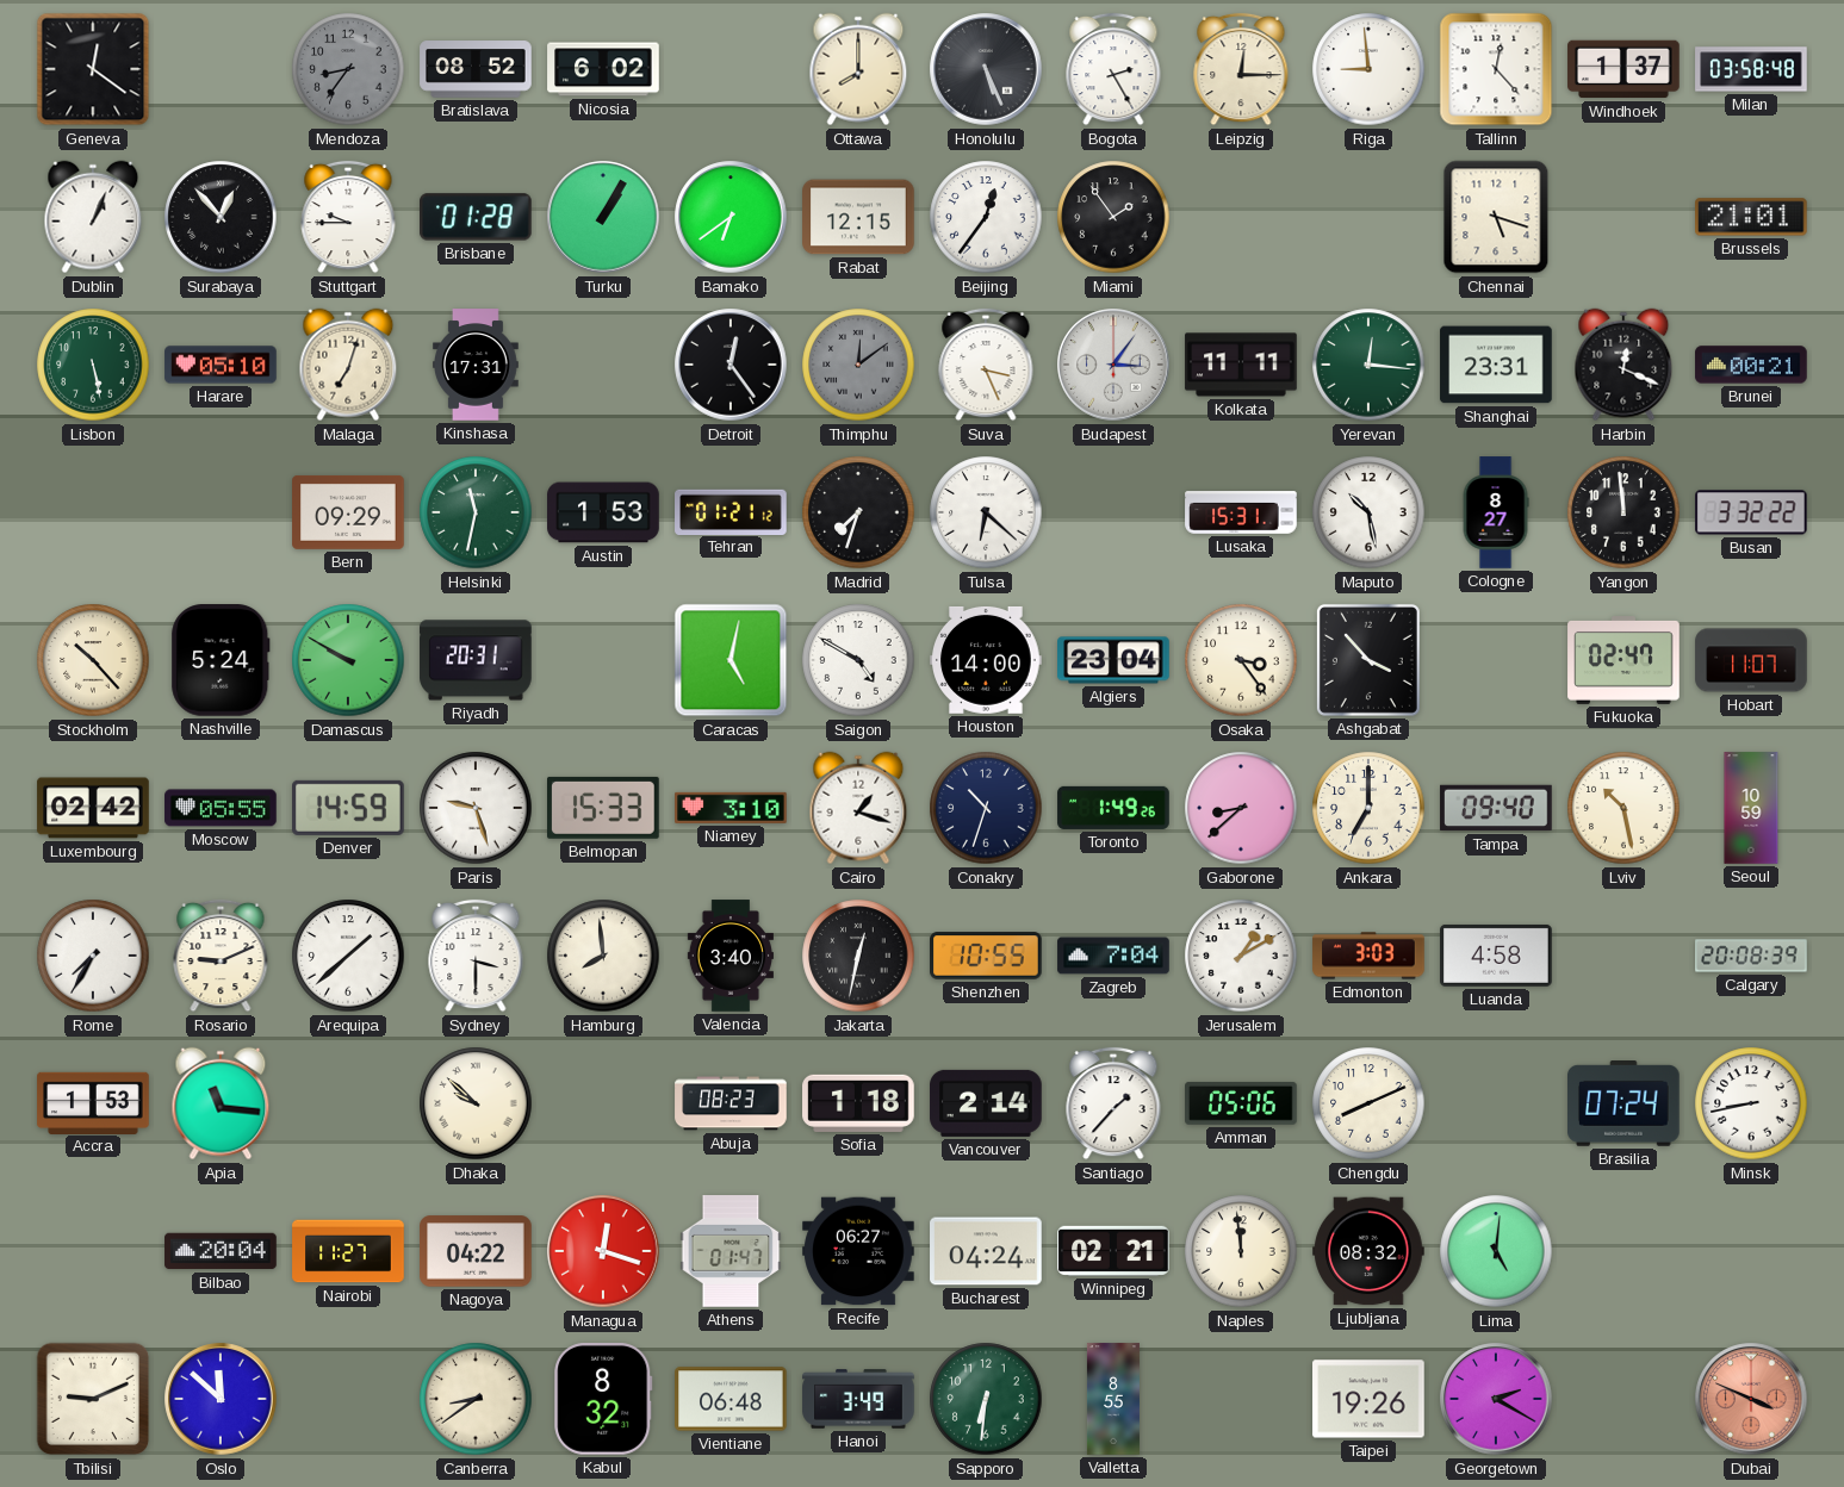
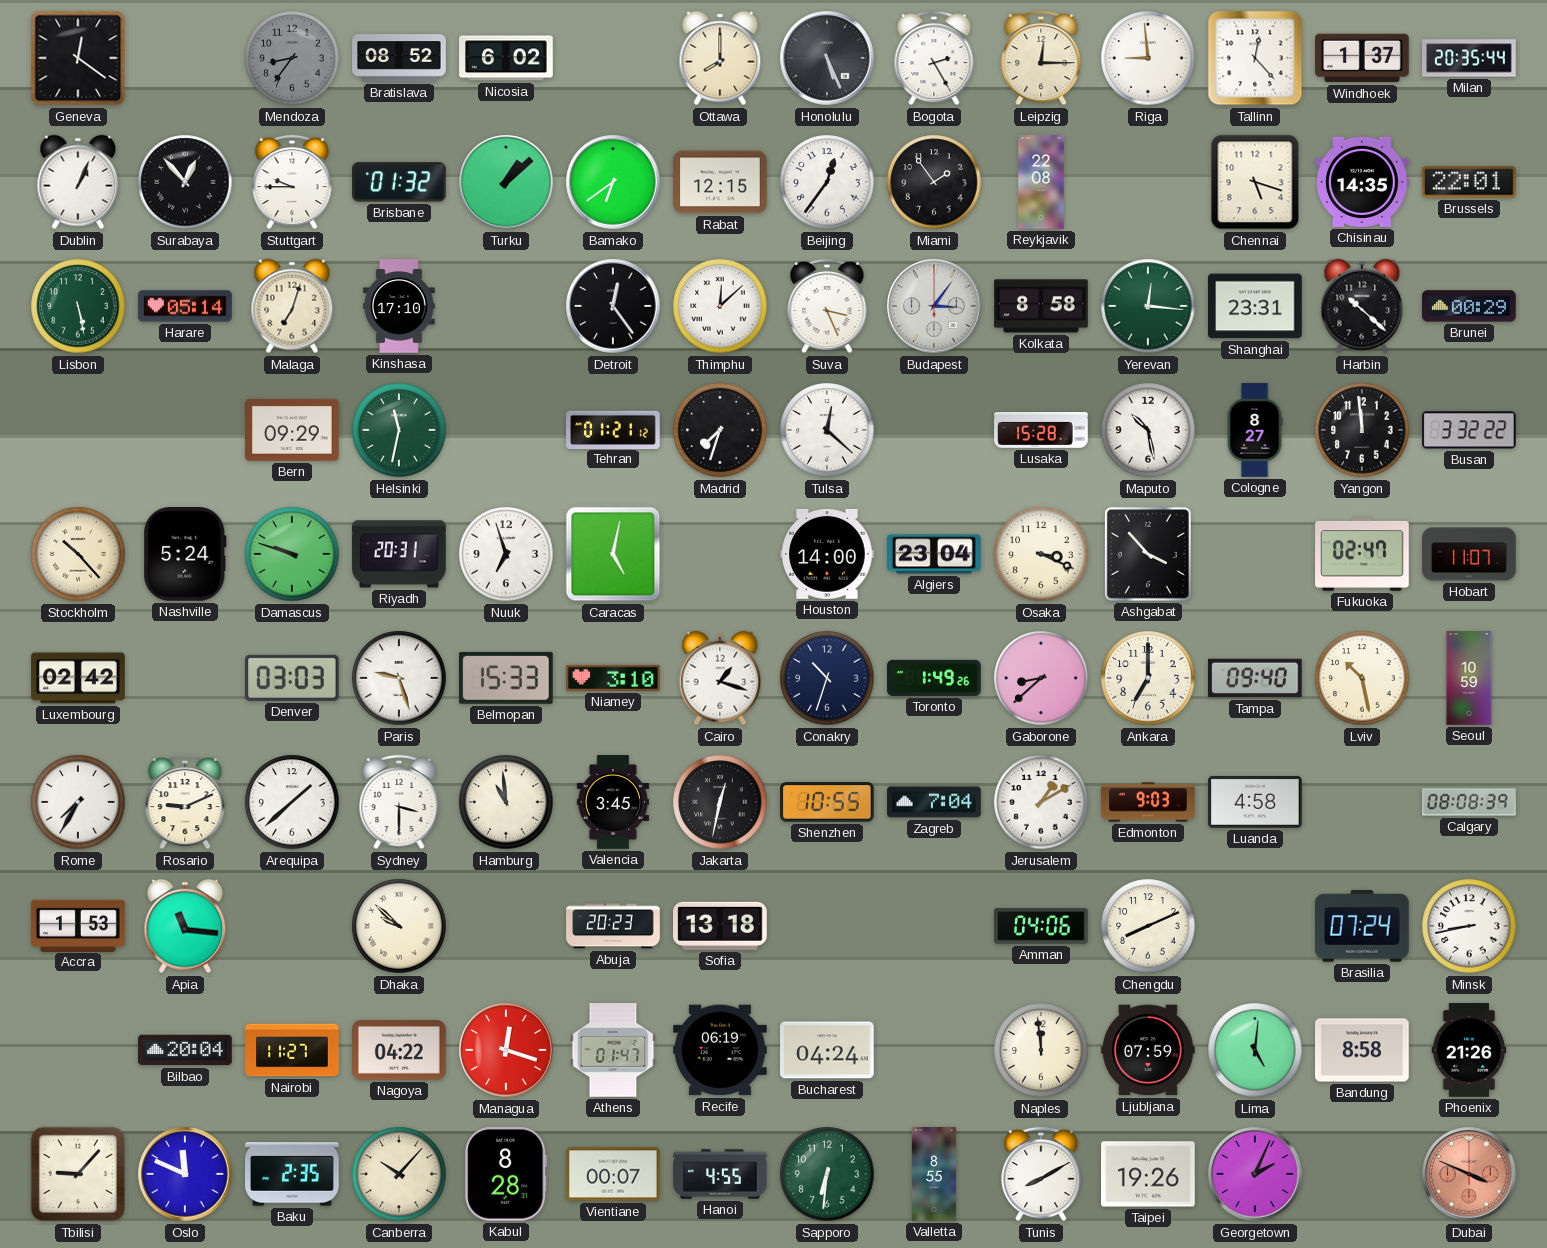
Milan: 03:58 -> 20:35 (1469, 58)
Brisbane: 01:28 -> 01:32 (400, 182)
Turku: 1:05 -> 1:08 (506, 182)
Reykjavik: none -> 22:08 (1041, 182)
Chisinau: none -> 14:35 (1362, 182)
Brussels: 21:01 -> 22:01 (1470, 182)
Harare: 05:10 -> 05:14 (185, 306)
Kinshasa: 17:31 -> 17:10 (400, 306)
Thimphu: 12:09 -> 12:08 (720, 306)
Thimphu dial: grey -> white (720, 306)
Kolkata: 11:11 -> 8:58 (1041, 306)
Harbin: 12:19 -> 10:22 (1362, 306)
Brunei: 00:21 -> 00:29 (1469, 306)
Austin: 1:53 -> none (603, 512)
Tulsa: 6:22 -> 12:22 (827, 430)
Lusaka: 15:31 -> 15:28 (1041, 430)
Damascus: 9:50 -> 9:48 (292, 554)
Nuuk: none -> 6:57 (506, 554)
Saigon: 4:50 -> none (858, 660)
Osaka: 3:24 -> 3:19 (1041, 554)
Moscow: 05:55 -> none (221, 808)
Denver: 14:59 -> 03:03 (293, 678)
Hamburg: 7:59 -> 10:59 (506, 802)
Valencia: 3:40 -> 3:45 (613, 802)
Edmonton: 3:03 -> 9:03 (1148, 802)
Calgary: 20:08 -> 08:08 (1469, 802)
Abuja: 08:23 -> 20:23 (613, 926)
Sofia: 1:18 -> 13:18 (720, 926)
Vancouver: 2:14 -> none (986, 1103)
Santiago: 1:37 -> none (1113, 1103)
Amman: 05:06 -> 04:06 (1041, 926)
Recife: 06:27 -> 06:19 (720, 1050)
Winnipeg: 02:21 -> none (1113, 1251)
Ljubljana: 08:32 -> 07:59 (1148, 1050)
Bandung: none -> 8:58 (1362, 1050)
Phoenix: none -> 21:26 (1469, 1050)
Tbilisi: 9:11 -> 9:07 (78, 1174)
Oslo: 11:52 -> 11:49 (185, 1174)
Baku: none -> 2:35 (292, 1174)
Canberra: 8:39 -> 10:07 (399, 1174)
Kabul: 8:32 -> 8:28 (506, 1175)
Vientiane: 06:48 -> 00:07 (613, 1174)
Hanoi: 3:49 -> 4:55 (720, 1174)
Tunis: none -> 8:10 (1041, 1174)
Georgetown: 2:20 -> 2:04 (1255, 1174)
